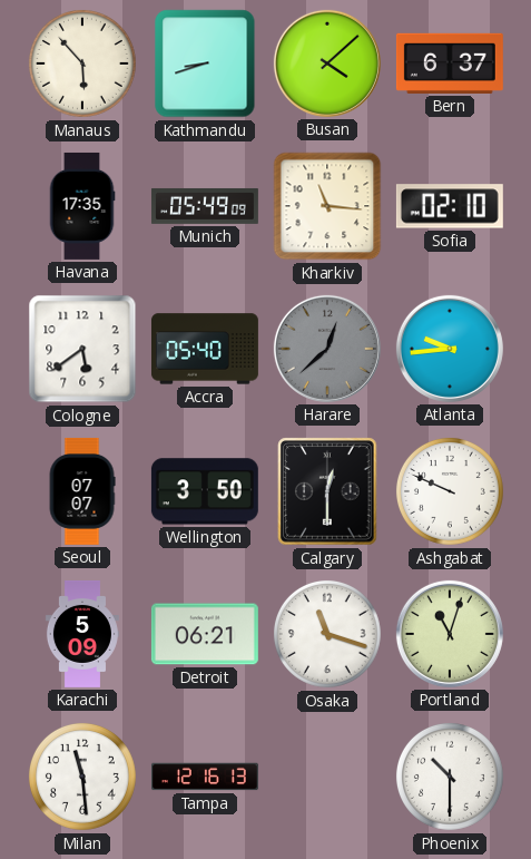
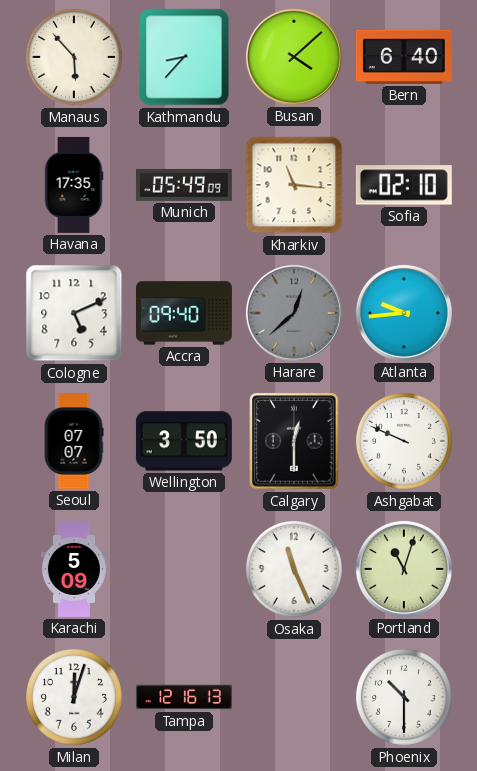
Kathmandu: 8:42 -> 8:37 (184, 57)
Bern: 6:37 -> 6:40 (404, 57)
Cologne: 5:39 -> 5:11 (74, 313)
Accra: 05:40 -> 09:40 (184, 313)
Detroit: 06:21 -> none (205, 634)
Osaka: 11:18 -> 11:26 (294, 569)
Milan: 11:29 -> 12:03 (74, 697)
